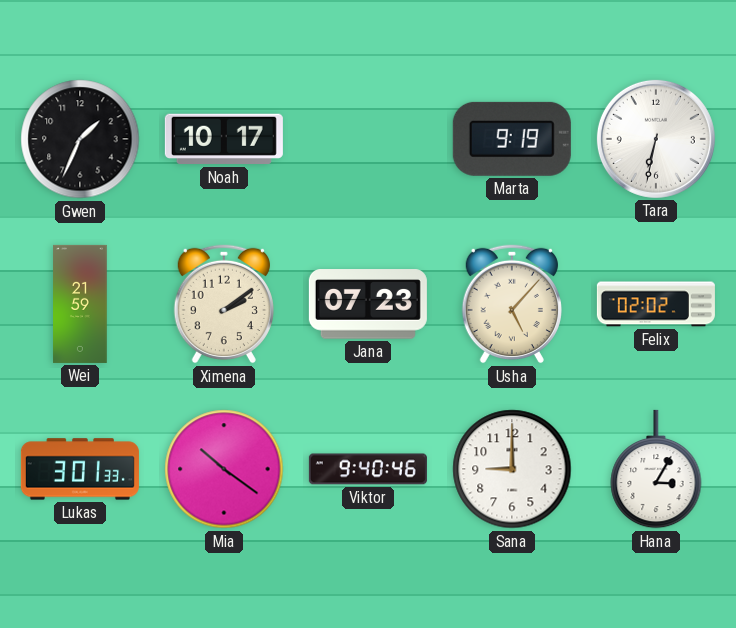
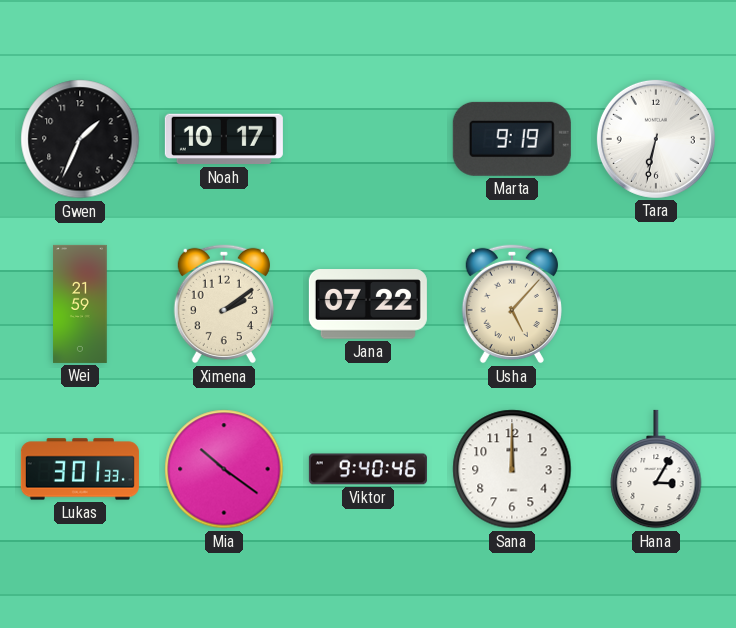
Jana: 07:23 -> 07:22 (368, 304)
Felix: 02:02 -> none (656, 304)
Sana: 9:00 -> 12:00 (512, 469)
